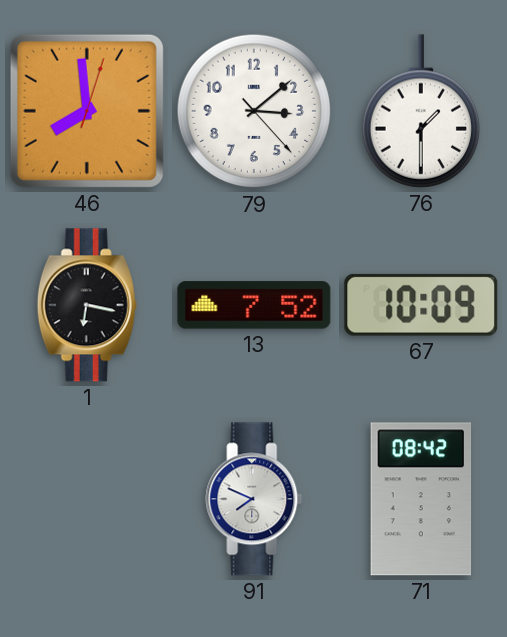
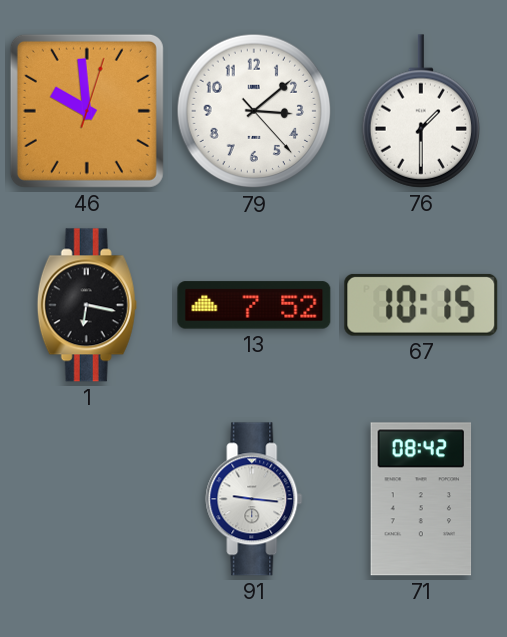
46: 7:59 -> 9:59 (87, 111)
67: 10:09 -> 10:15 (421, 305)
91: 7:49 -> 9:16 (254, 499)
